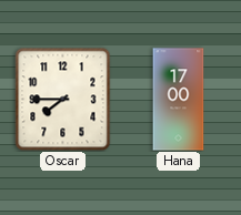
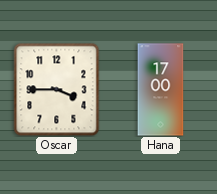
Oscar: 7:45 -> 3:45 (57, 89)
